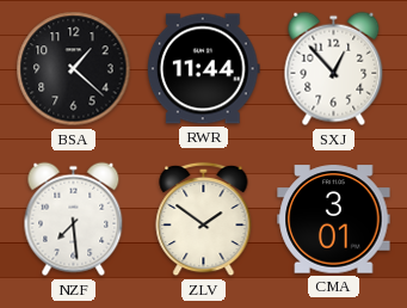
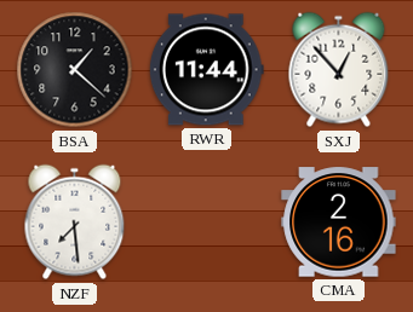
ZLV: 1:51 -> none (204, 220)
CMA: 3:01 -> 2:16 (339, 223)
